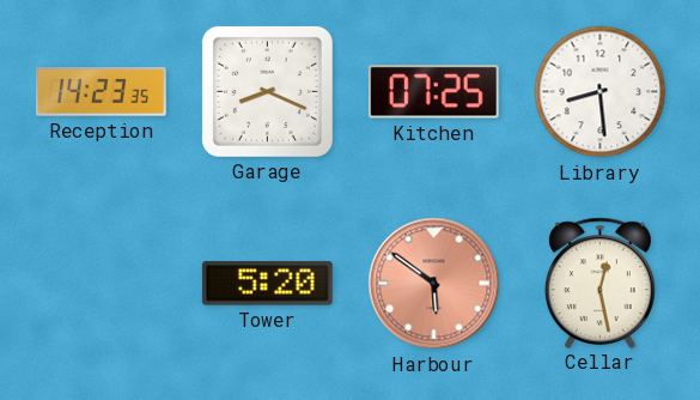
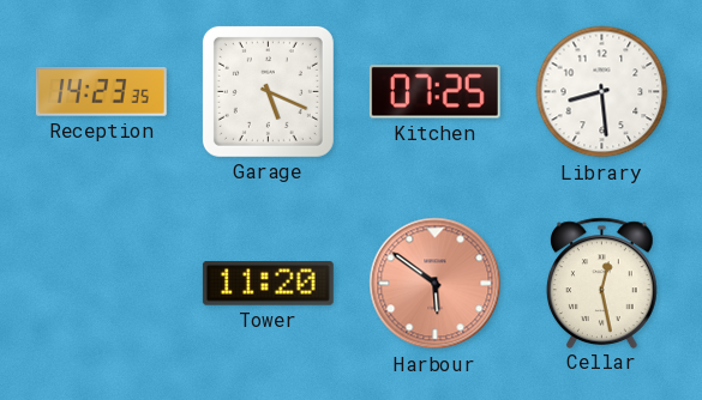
Garage: 8:19 -> 5:19 (268, 91)
Tower: 5:20 -> 11:20 (268, 284)
